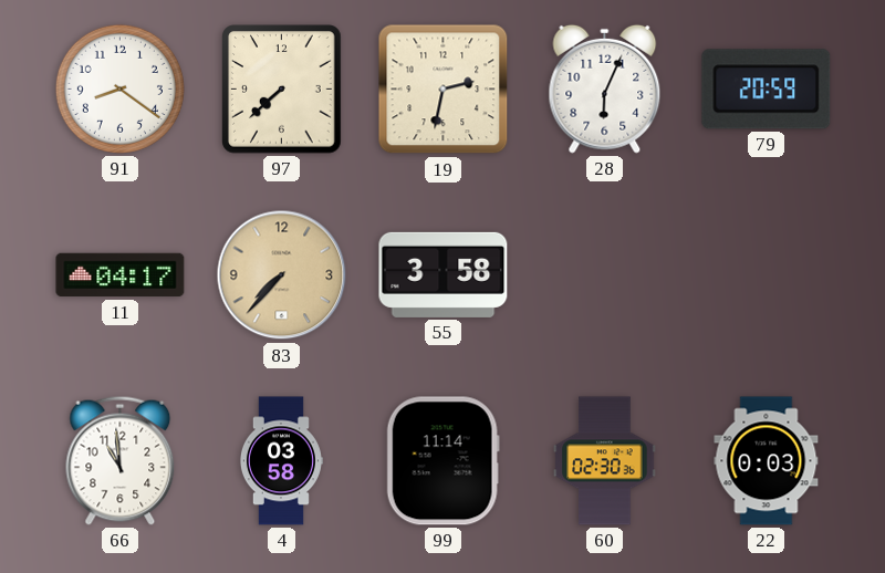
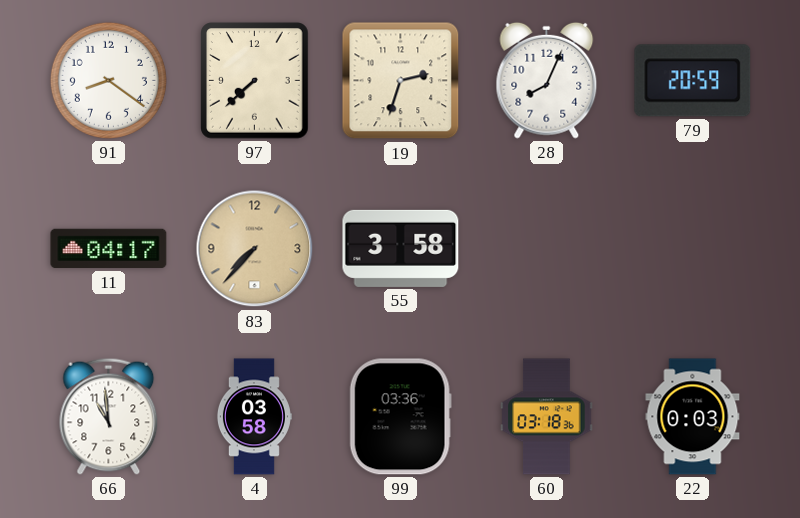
19: 2:32 -> 2:33 (401, 81)
28: 6:04 -> 8:04 (547, 80)
99: 11:14 -> 03:36 (400, 417)
60: 02:30 -> 03:18 (547, 417)
